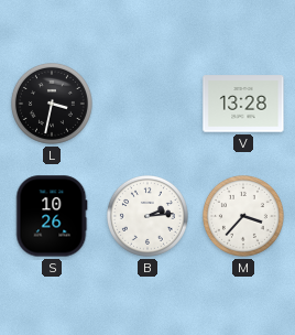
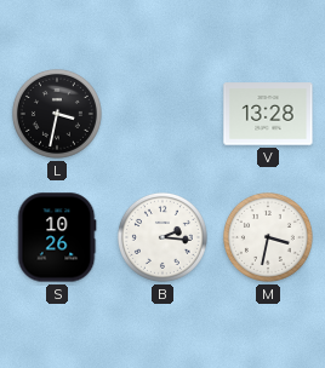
B: 2:14 -> 2:16 (162, 237)
M: 3:37 -> 3:32 (268, 237)
